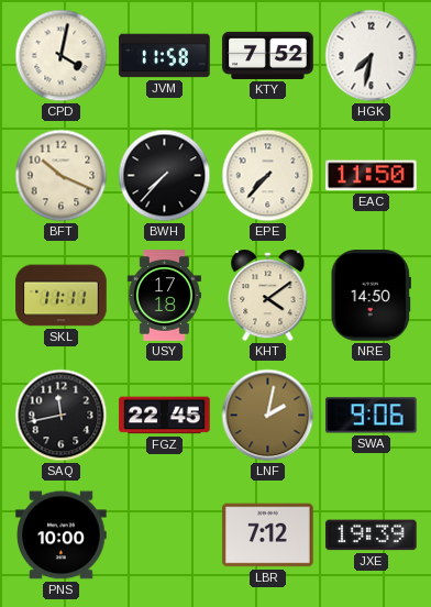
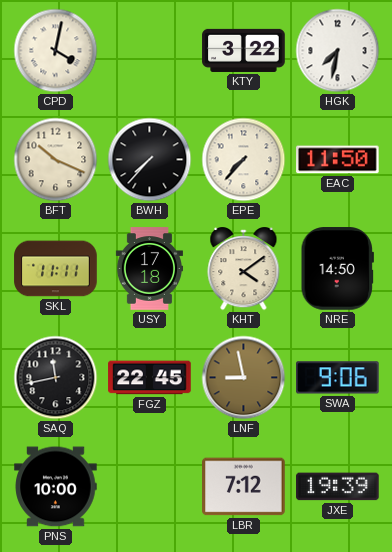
JVM: 11:58 -> none (165, 56)
KTY: 7:52 -> 3:22 (244, 50)
LNF: 2:02 -> 8:58 (244, 378)
